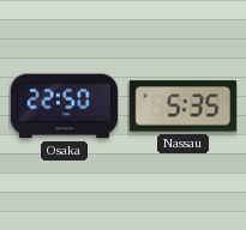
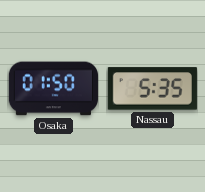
Osaka: 22:50 -> 01:50 (53, 89)
